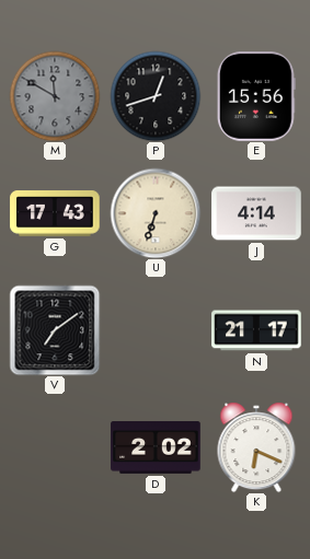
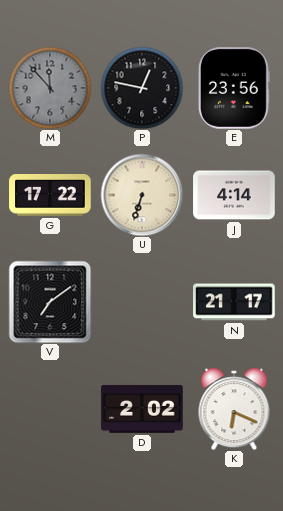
M: 11:50 -> 11:53 (50, 88)
P: 12:42 -> 12:47 (142, 88)
E: 15:56 -> 23:56 (234, 88)
G: 17:43 -> 17:22 (50, 196)
